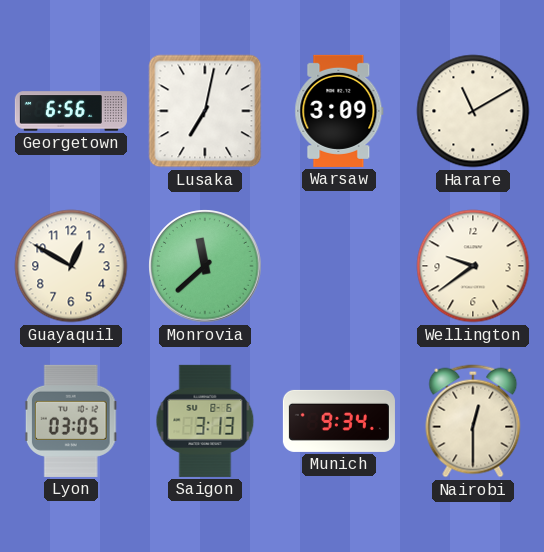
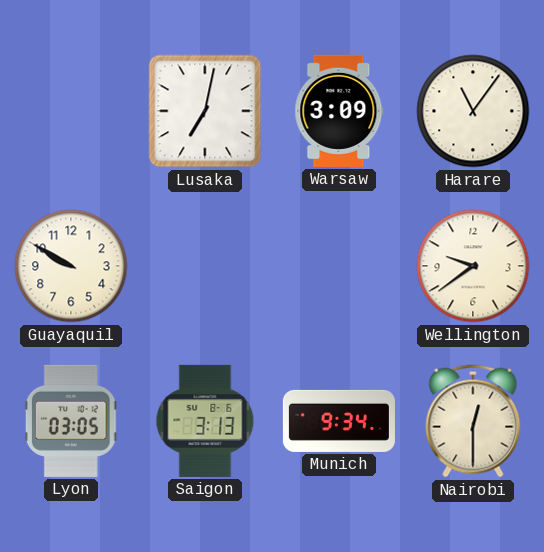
Georgetown: 6:56 -> none (71, 111)
Harare: 11:10 -> 11:06 (473, 111)
Guayaquil: 12:50 -> 9:50 (71, 266)
Monrovia: 11:38 -> none (205, 266)
